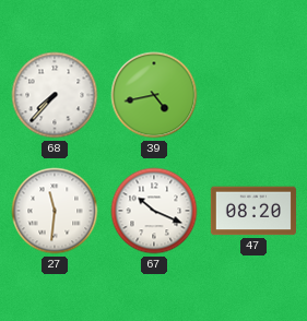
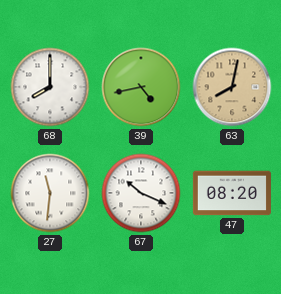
68: 7:37 -> 8:00 (50, 87)
63: none -> 8:02 (232, 87)
